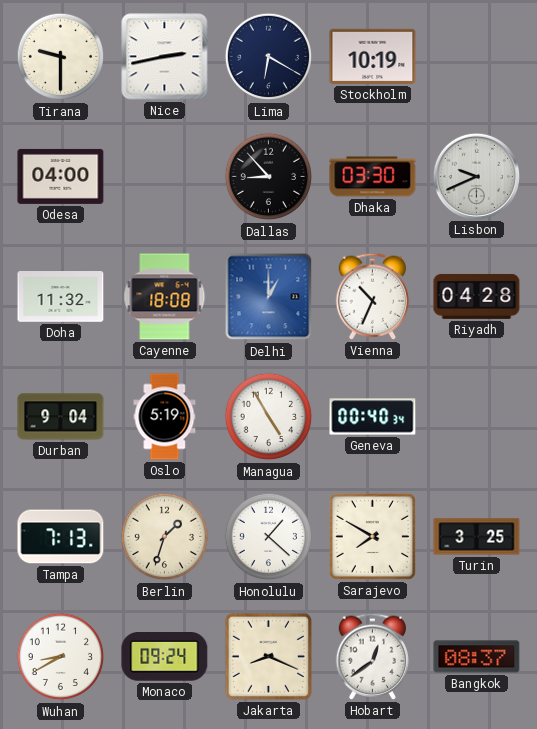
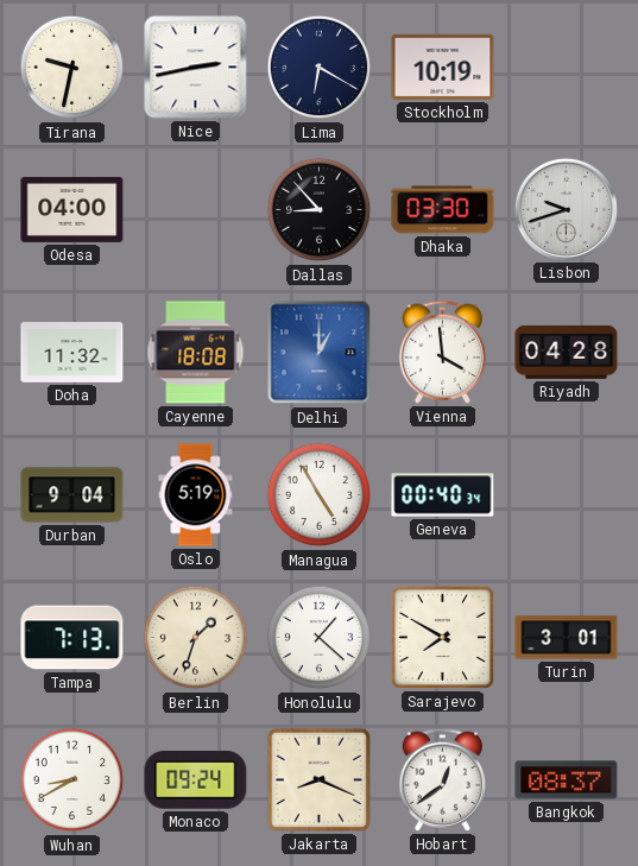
Tirana: 9:30 -> 9:32 (72, 68)
Lisbon: 9:41 -> 9:42 (566, 209)
Vienna: 10:34 -> 3:59 (443, 352)
Turin: 3:25 -> 3:01 (567, 638)
